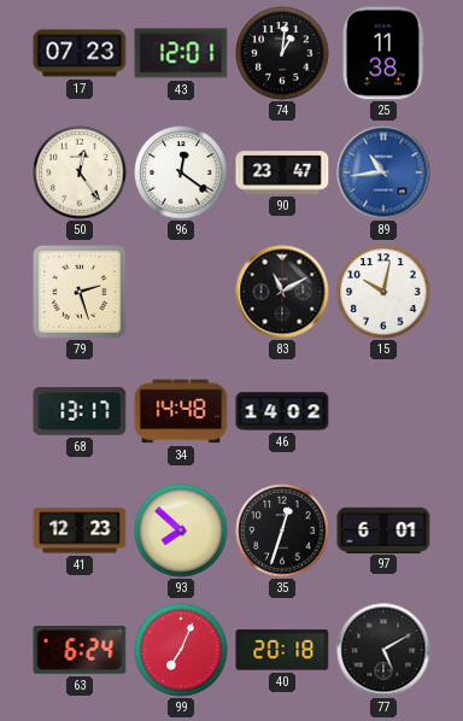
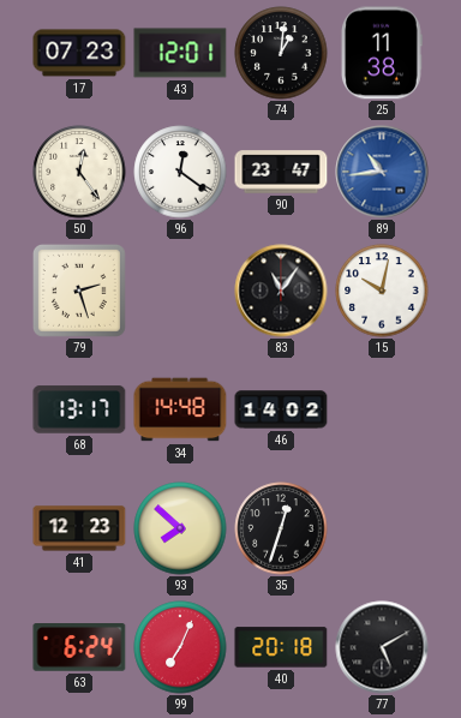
83: 11:10 -> 11:06 (281, 291)
97: 6:01 -> none (383, 529)
